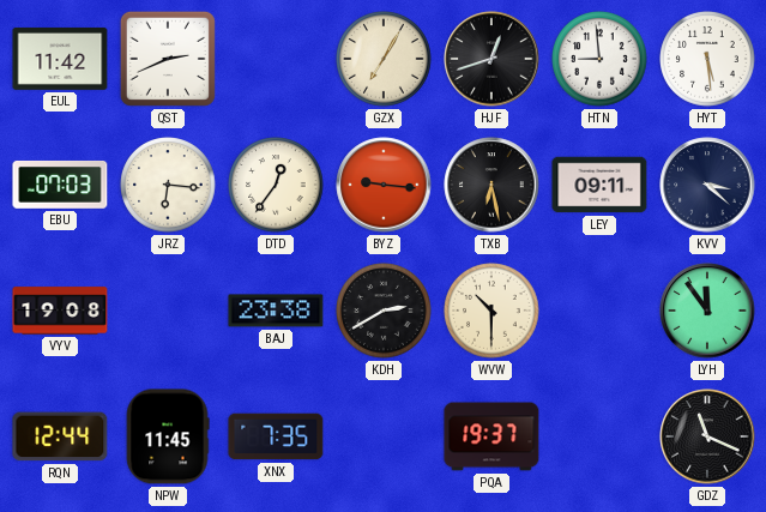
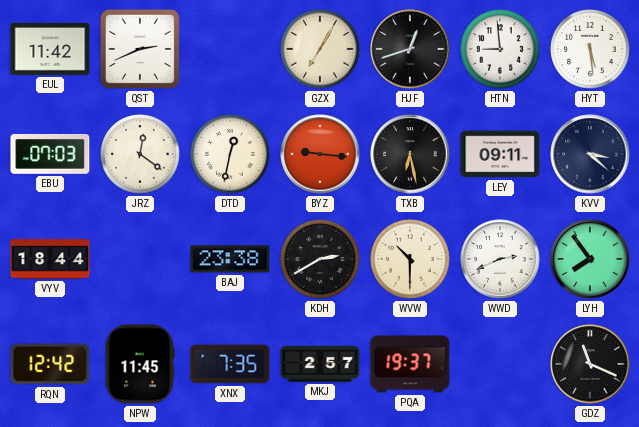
JRZ: 6:16 -> 12:21 (140, 154)
DTD: 12:36 -> 12:32 (230, 154)
VYV: 19:08 -> 18:44 (50, 259)
WWD: none -> 2:41 (500, 259)
LYH: 11:54 -> 7:54 (590, 259)
RQN: 12:44 -> 12:42 (50, 364)
MKJ: none -> 2:57 (320, 364)
